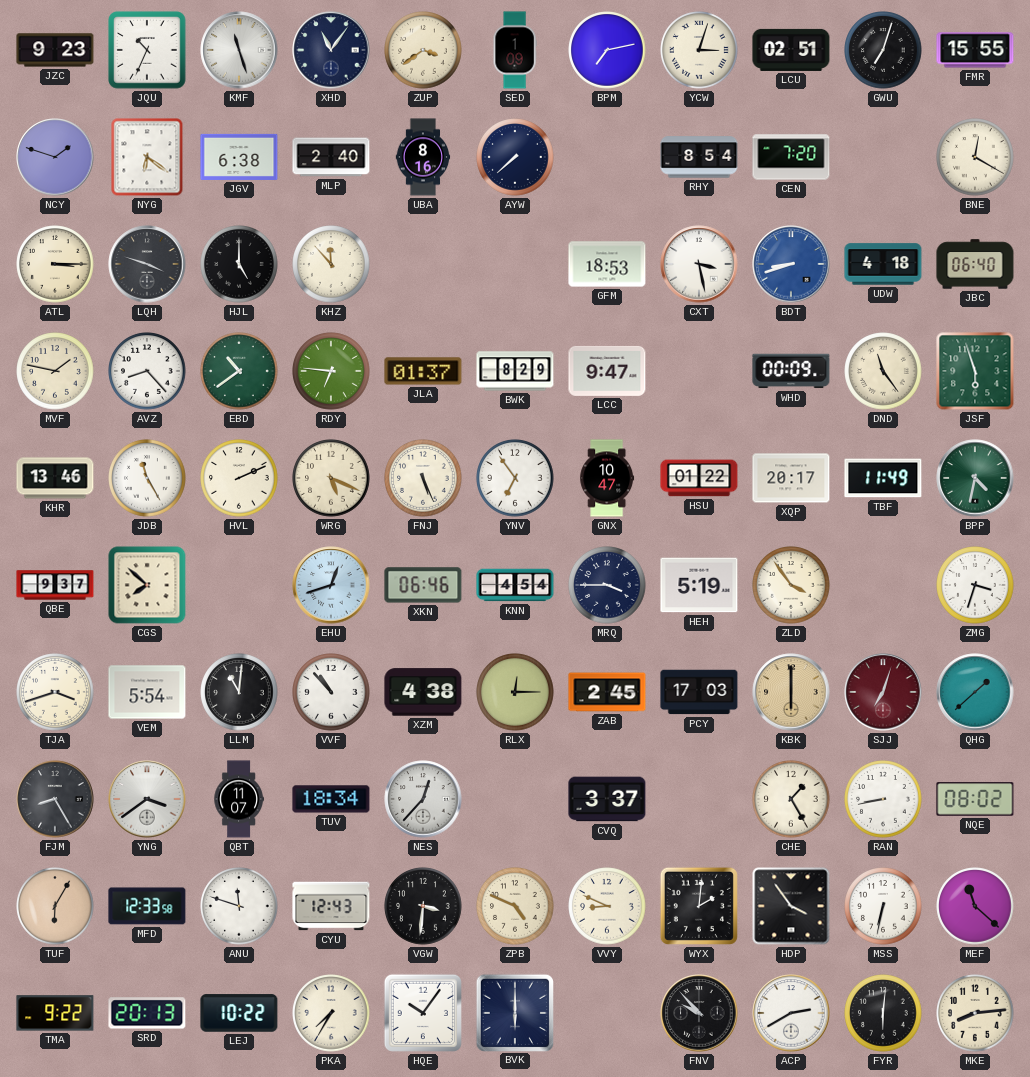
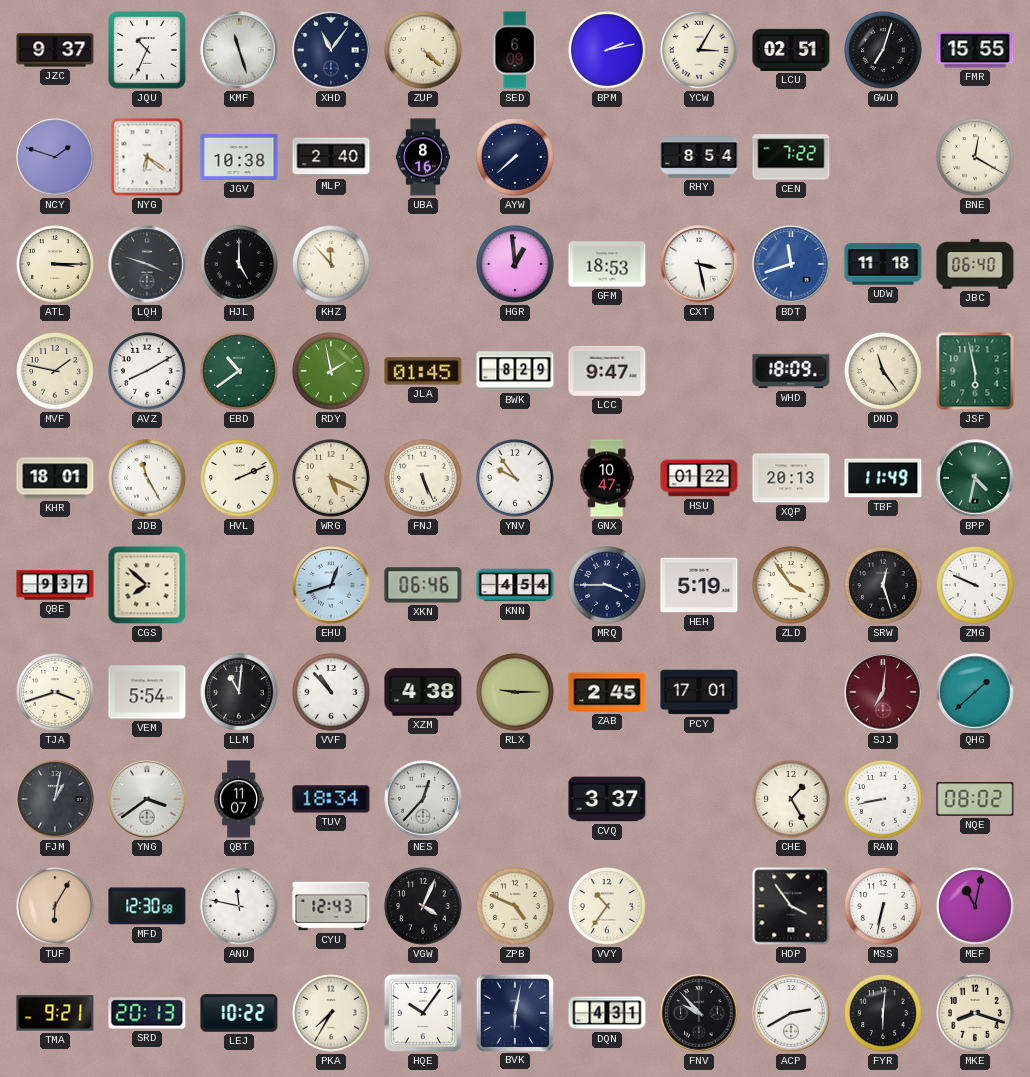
JZC: 9:23 -> 9:37 (55, 50)
ZUP: 3:39 -> 4:22 (423, 50)
SED: 1:09 -> 6:09 (515, 50)
BPM: 7:13 -> 2:13 (607, 50)
YCW: 3:03 -> 3:05 (699, 50)
JGV: 6:38 -> 10:38 (239, 157)
CEN: 7:20 -> 7:22 (791, 157)
HGR: none -> 12:59 (515, 264)
BDT: 8:42 -> 11:42 (791, 264)
UDW: 4:18 -> 11:18 (883, 264)
AVZ: 8:23 -> 8:10 (147, 371)
RDY: 6:46 -> 1:58 (331, 371)
JLA: 01:37 -> 01:45 (423, 371)
WHD: 00:09 -> 18:09 (791, 371)
JSF: 5:57 -> 5:58 (975, 371)
KHR: 13:46 -> 18:01 (55, 478)
YNV: 6:54 -> 9:54 (515, 478)
XQP: 20:17 -> 20:13 (791, 478)
SRW: none -> 12:27 (883, 585)
ZMG: 3:33 -> 9:49 (975, 585)
RLX: 12:15 -> 9:15 (515, 692)
PCY: 17:03 -> 17:01 (699, 692)
KBK: 6:00 -> none (791, 692)
SJJ: 7:03 -> 7:01 (883, 692)
FJM: 8:25 -> 1:02 (55, 799)
MFD: 12:33 -> 12:30 (147, 906)
ANU: 11:48 -> 11:47 (239, 906)
VGW: 3:31 -> 4:04 (423, 906)
VVY: 8:49 -> 10:36 (607, 906)
WYX: 2:01 -> none (699, 906)
MEF: 11:22 -> 11:02 (975, 906)
TMA: 9:22 -> 9:21 (55, 1013)
BVK: 6:00 -> 6:02 (514, 1012)
DQN: none -> 4:31 (607, 1013)
MKE: 8:14 -> 8:18 (975, 1013)
